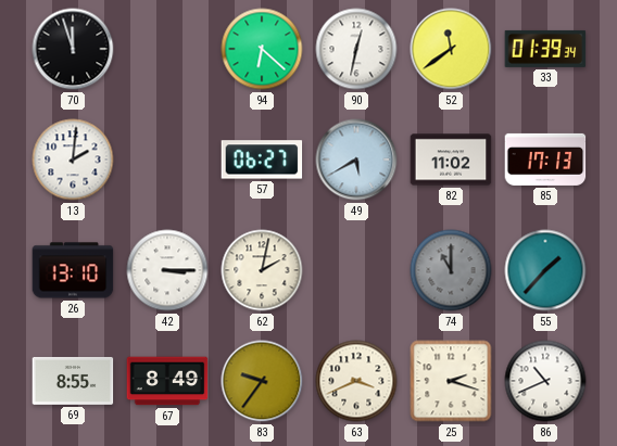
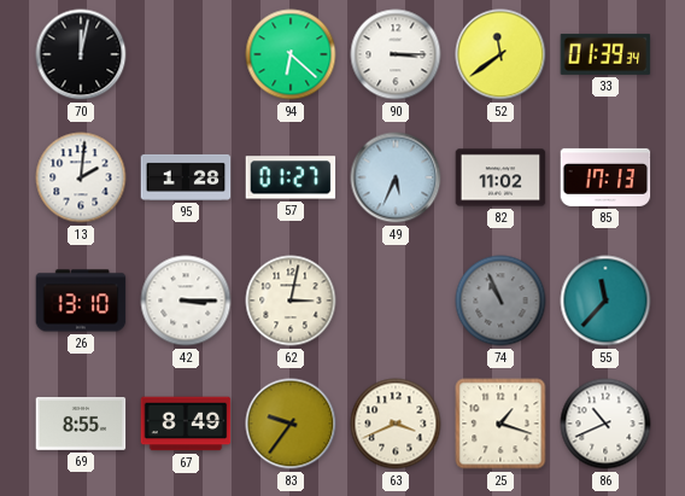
70: 11:57 -> 12:02 (81, 54)
90: 12:32 -> 3:15 (396, 54)
95: none -> 1:28 (186, 177)
57: 06:27 -> 01:27 (291, 177)
49: 5:40 -> 5:34 (396, 177)
62: 2:02 -> 3:02 (291, 300)
74: 11:00 -> 10:56 (500, 300)
55: 1:37 -> 11:37 (605, 300)
25: 2:18 -> 1:18 (500, 424)
